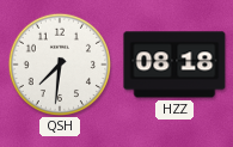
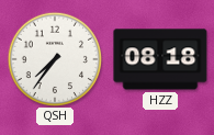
QSH: 7:31 -> 7:36 (54, 58)
